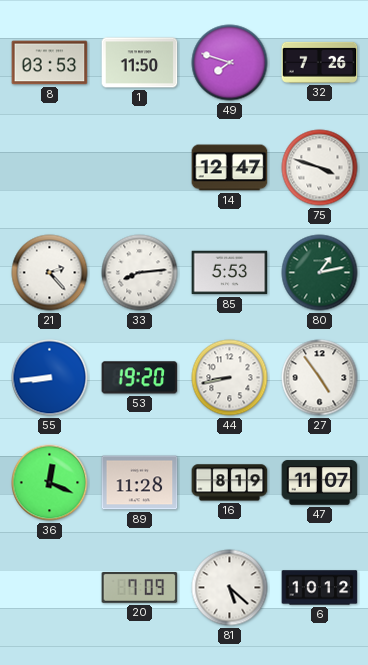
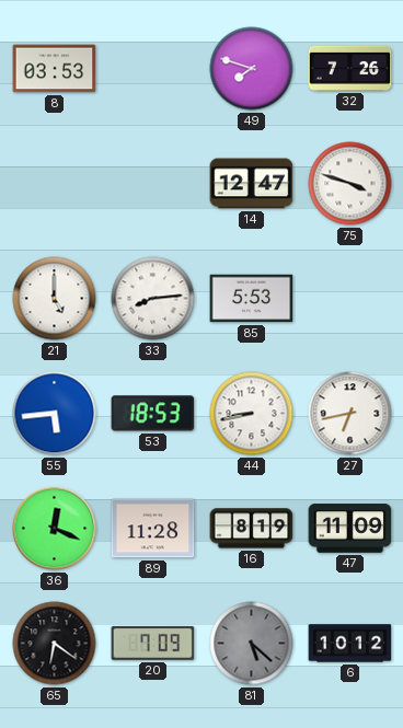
1: 11:50 -> none (140, 63)
21: 2:23 -> 5:00 (55, 299)
80: 1:13 -> none (320, 273)
55: 8:44 -> 5:44 (55, 414)
53: 19:20 -> 18:53 (153, 414)
27: 4:54 -> 6:43 (350, 414)
47: 11:07 -> 11:09 (350, 529)
65: none -> 6:21 (55, 644)
81 dial: white -> grey (252, 644)
